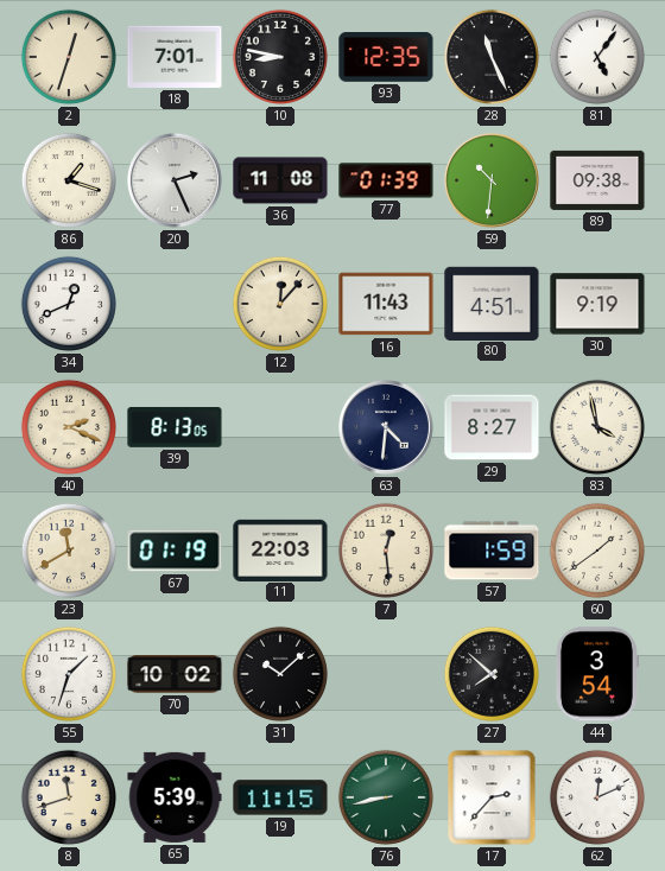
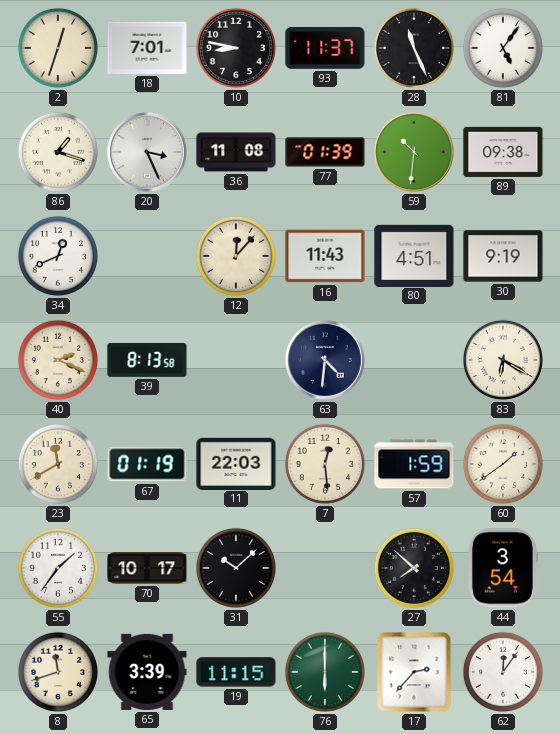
93: 12:35 -> 11:37 (325, 49)
20: 2:26 -> 3:26 (147, 152)
39: 8:13:05 -> 8:13:58 (147, 360)
29: 8:27 -> none (492, 427)
83: 3:58 -> 6:20 (503, 360)
55: 1:33 -> 1:36 (58, 568)
70: 10:02 -> 10:17 (147, 568)
65: 5:39 -> 3:39 (147, 672)
76: 8:43 -> 6:00 (325, 672)
62: 12:11 -> 12:06 (503, 672)
